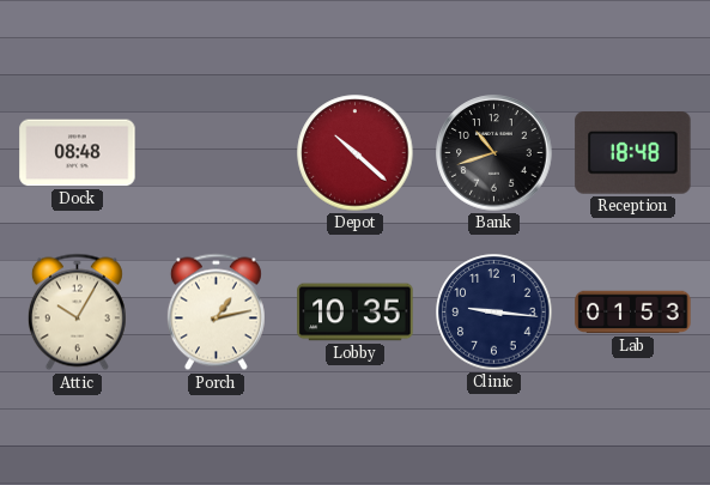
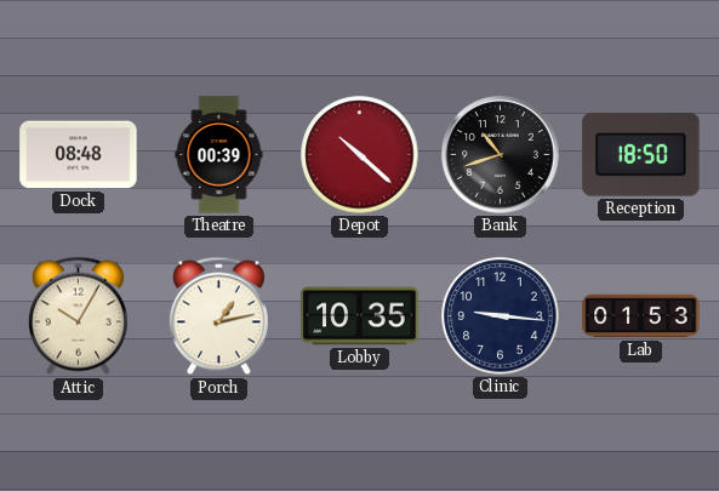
Theatre: none -> 00:39 (219, 155)
Reception: 18:48 -> 18:50 (641, 155)
